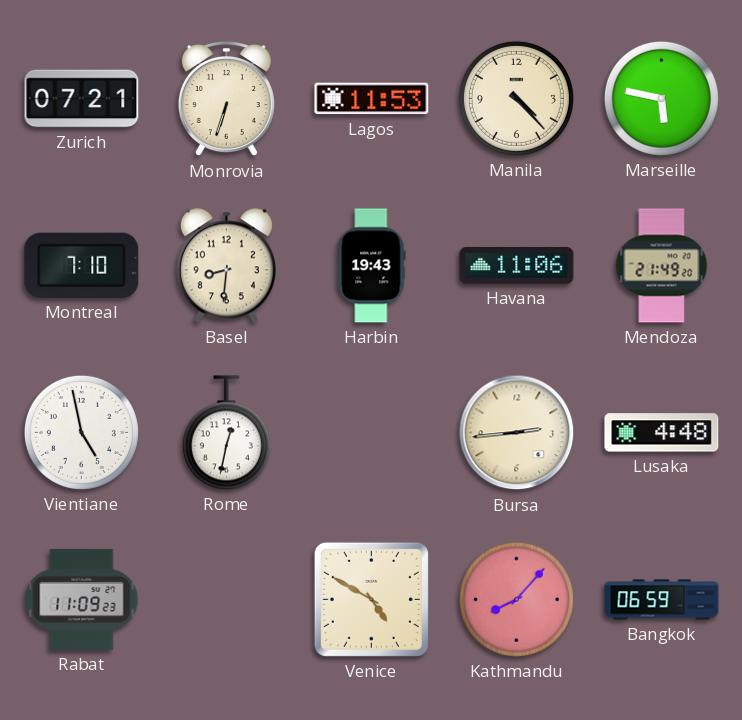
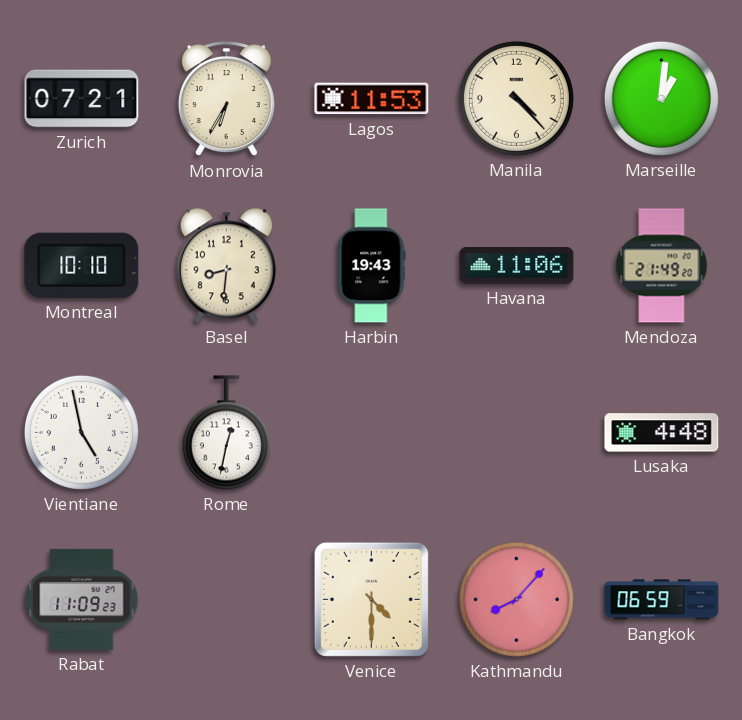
Monrovia: 6:33 -> 6:35 (226, 100)
Marseille: 5:47 -> 1:01 (661, 98)
Montreal: 7:10 -> 10:10 (82, 265)
Bursa: 2:44 -> none (517, 433)
Venice: 4:50 -> 4:30 (371, 599)
